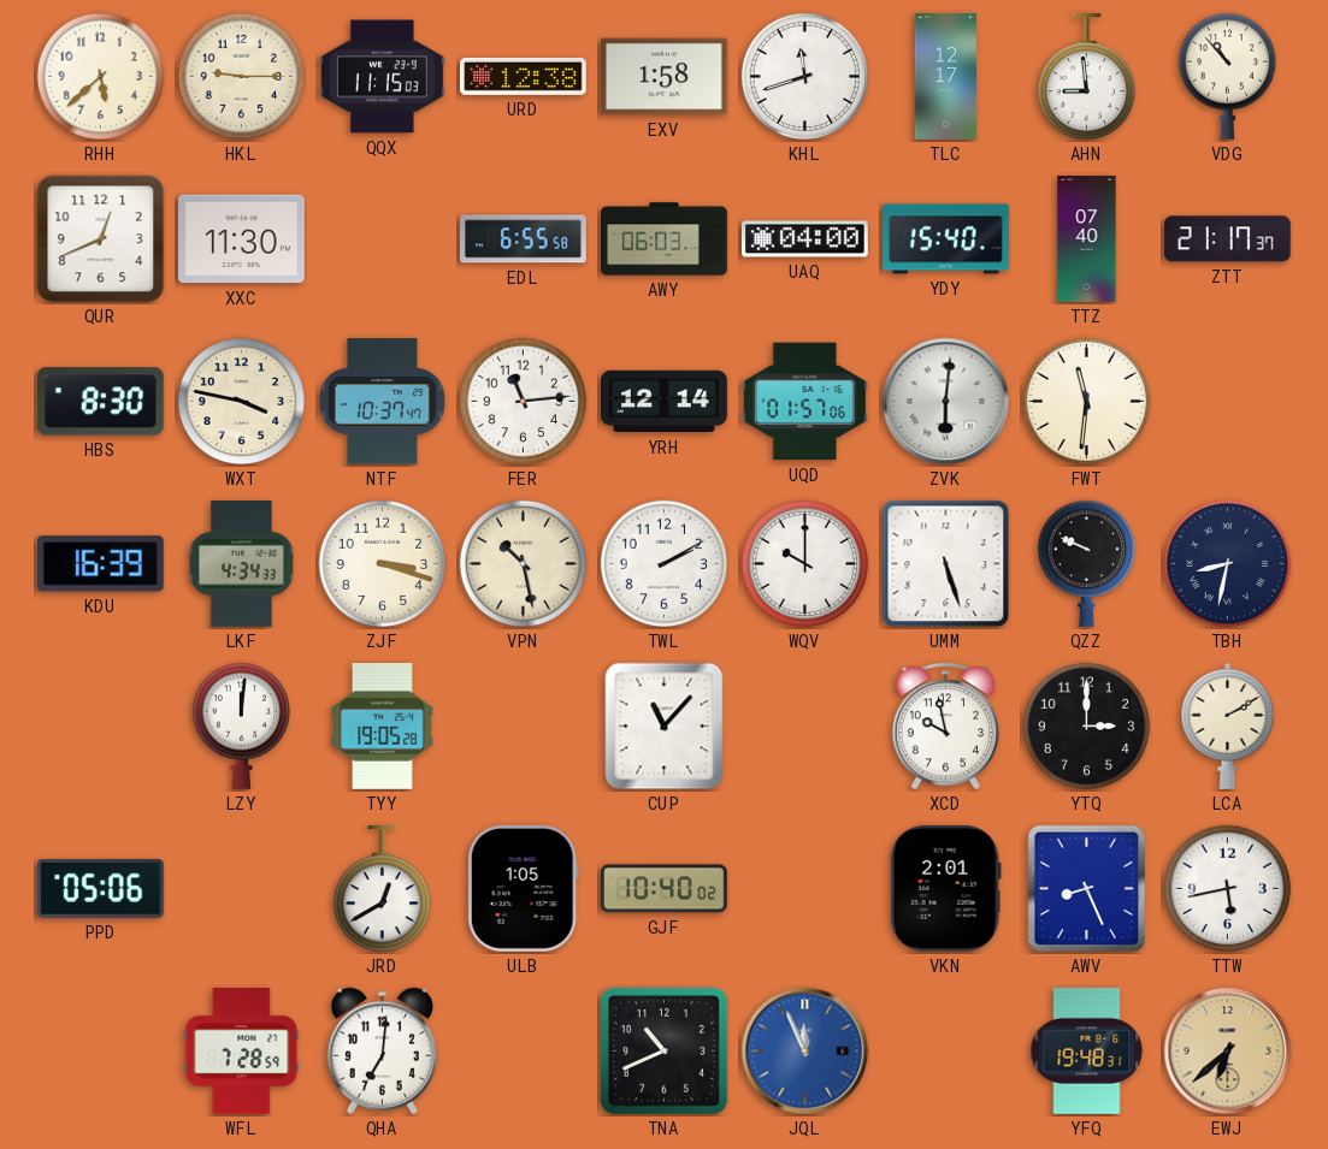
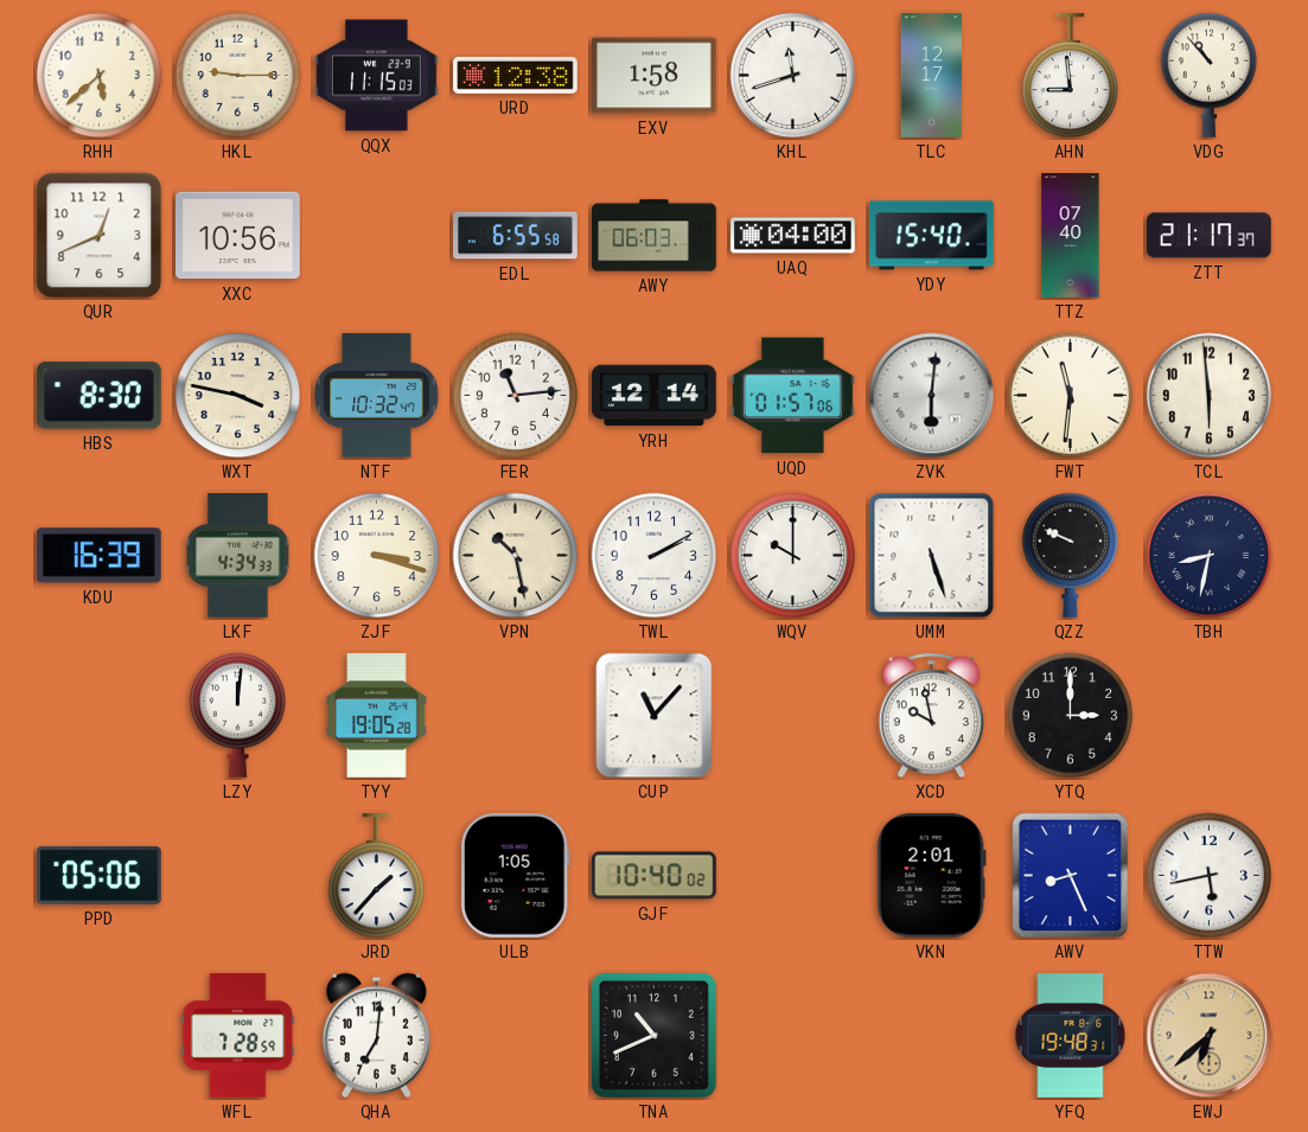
XXC: 11:30 -> 10:56 (238, 236)
NTF: 10:37 -> 10:32 (377, 396)
TCL: none -> 5:59 (1210, 396)
LCA: 2:10 -> none (1228, 725)
JRD: 12:40 -> 1:37 (376, 877)
JQL: 11:56 -> none (805, 1052)
